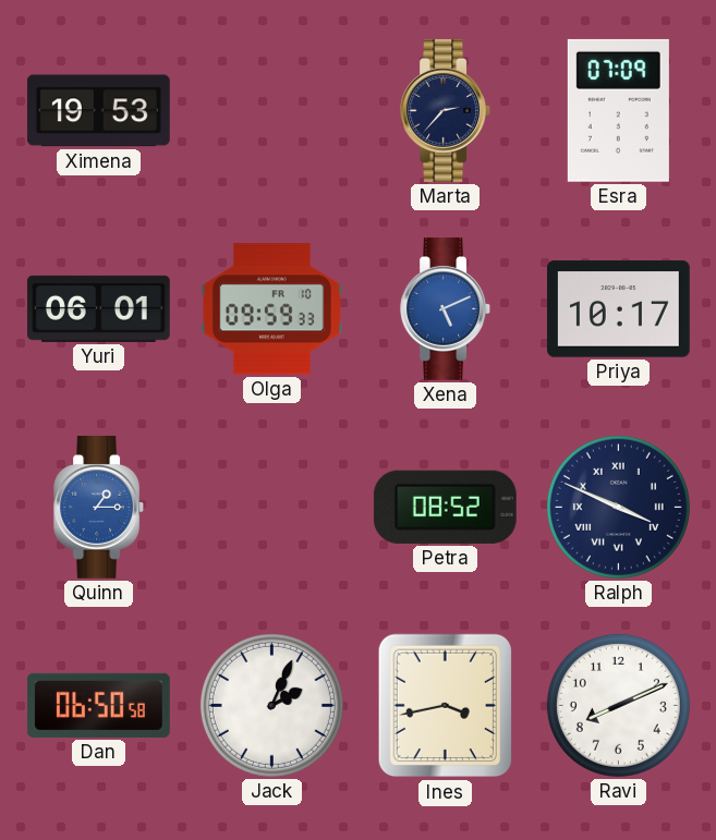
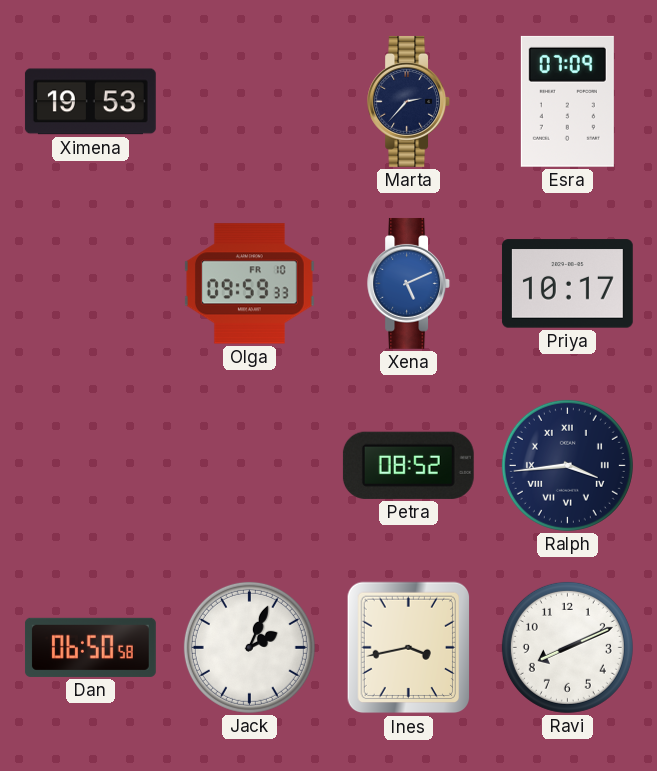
Yuri: 06:01 -> none (98, 308)
Quinn: 1:15 -> none (99, 507)
Ralph: 3:49 -> 3:44 (567, 465)
